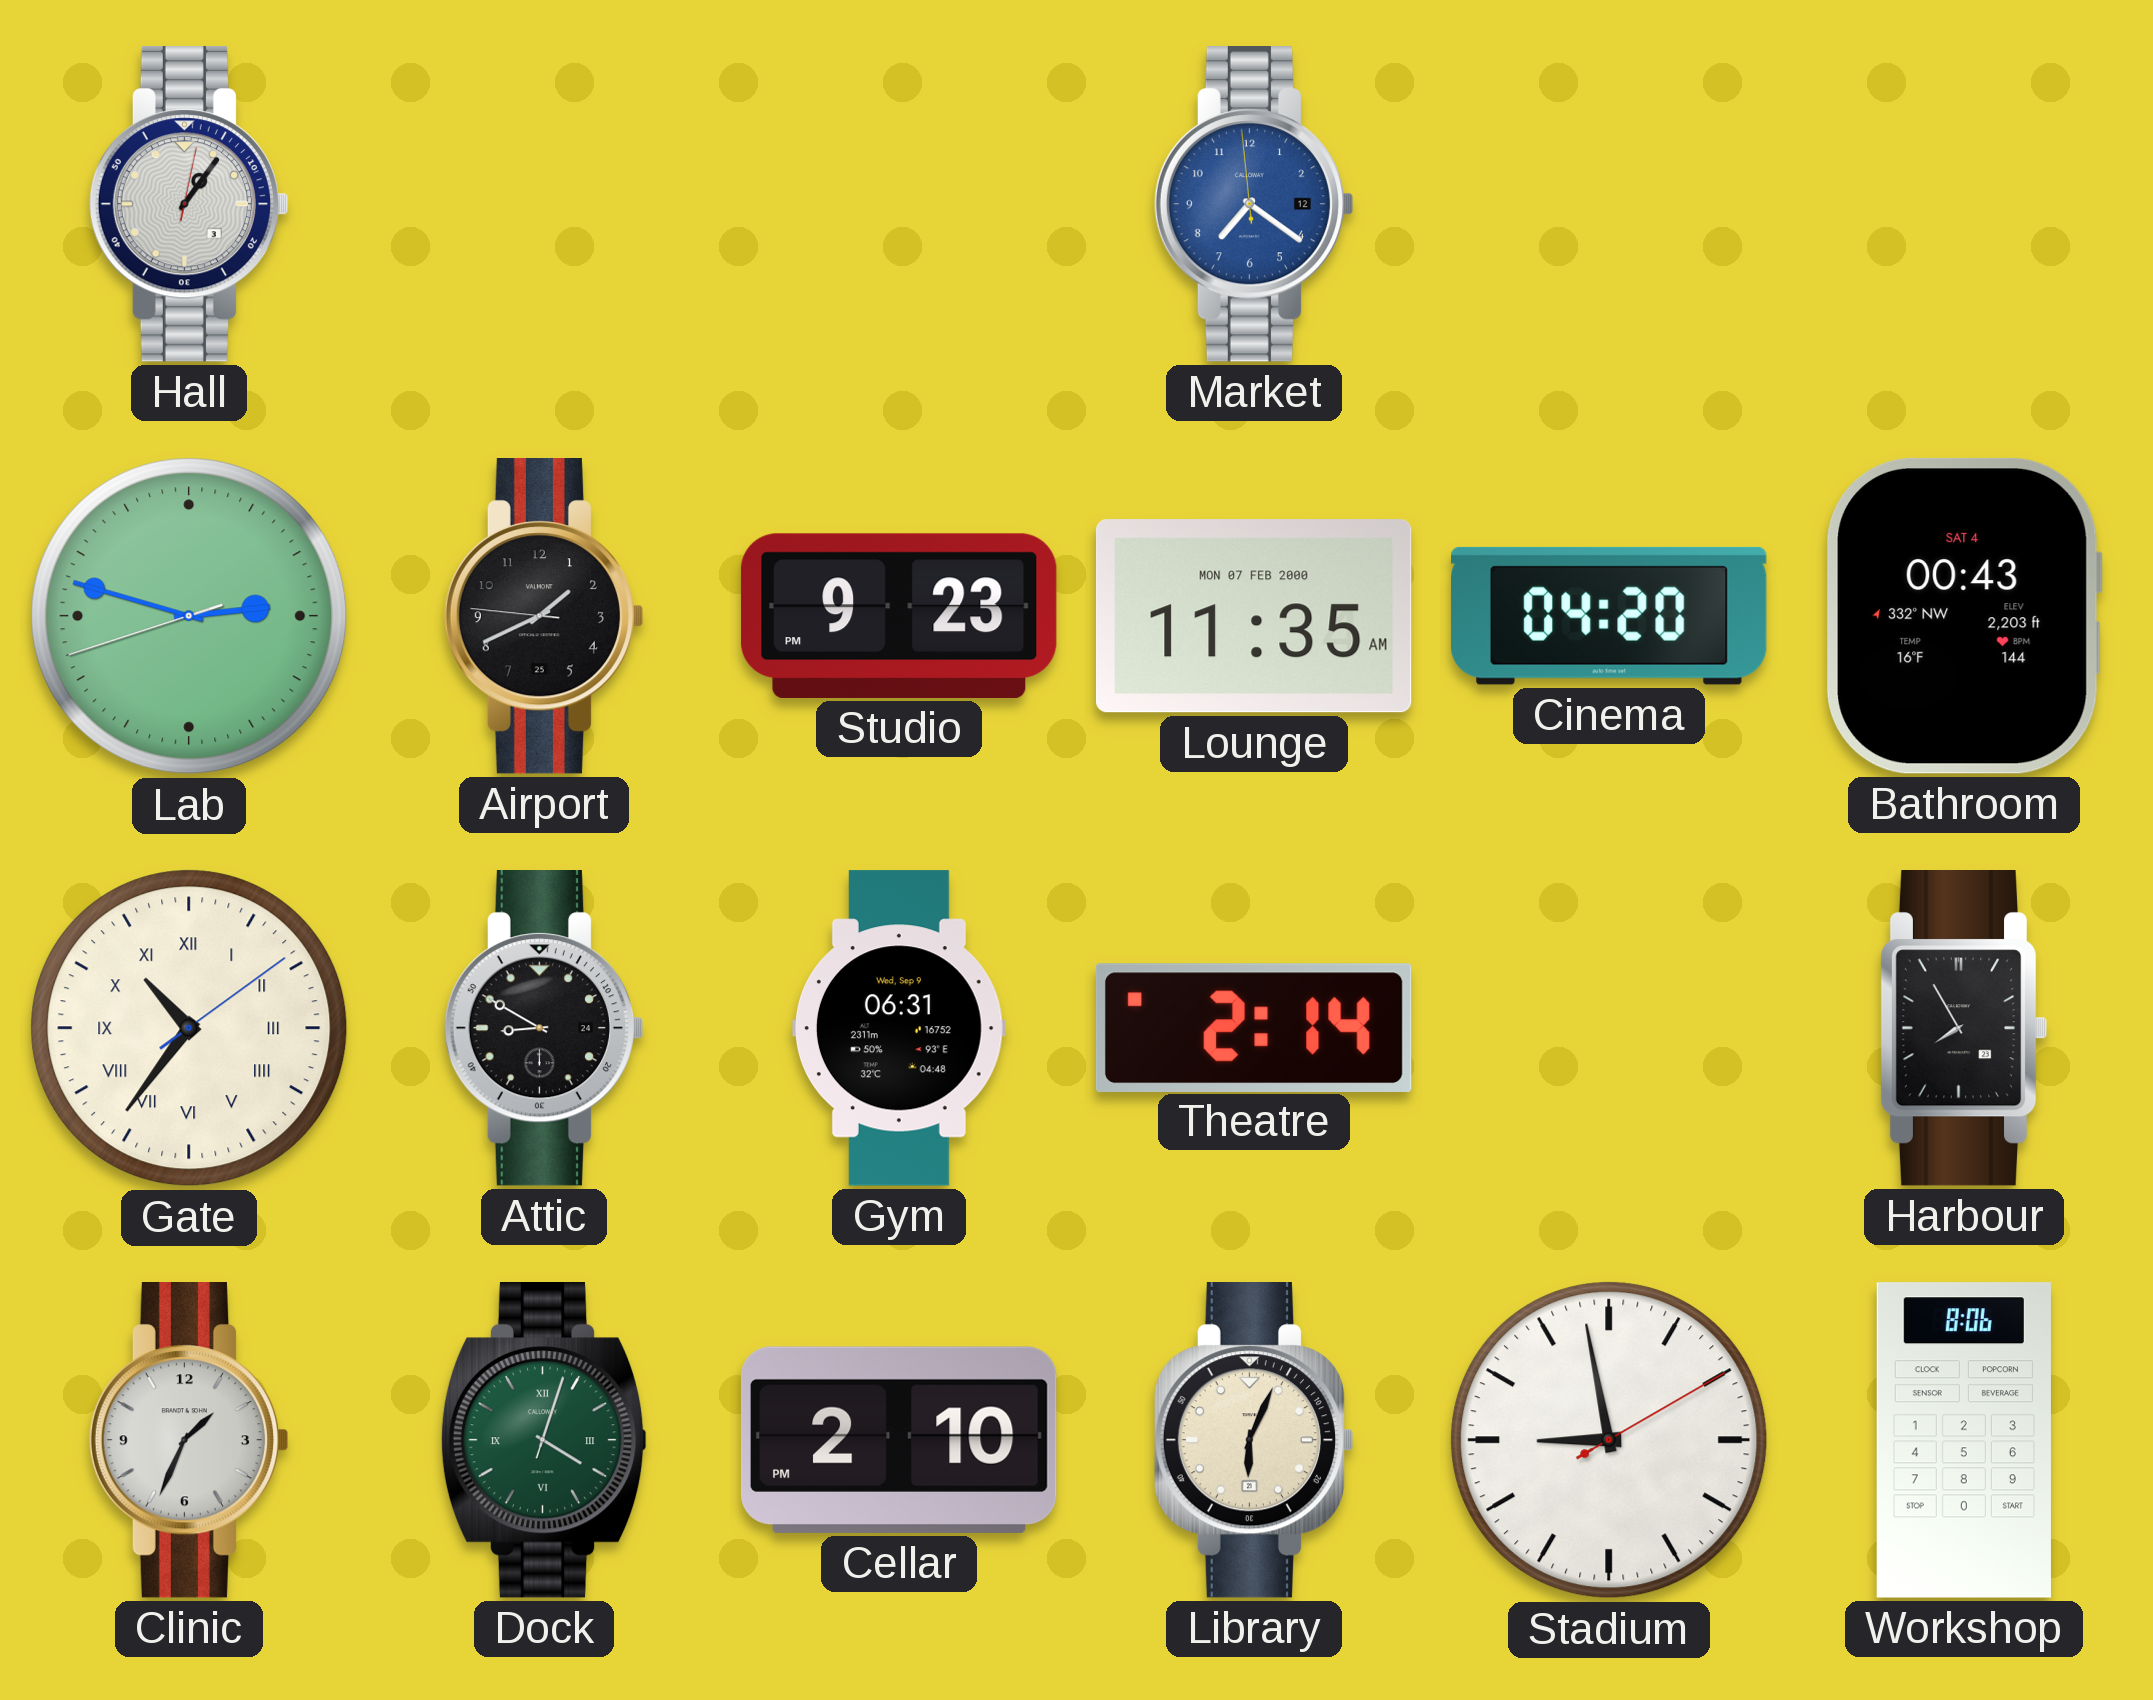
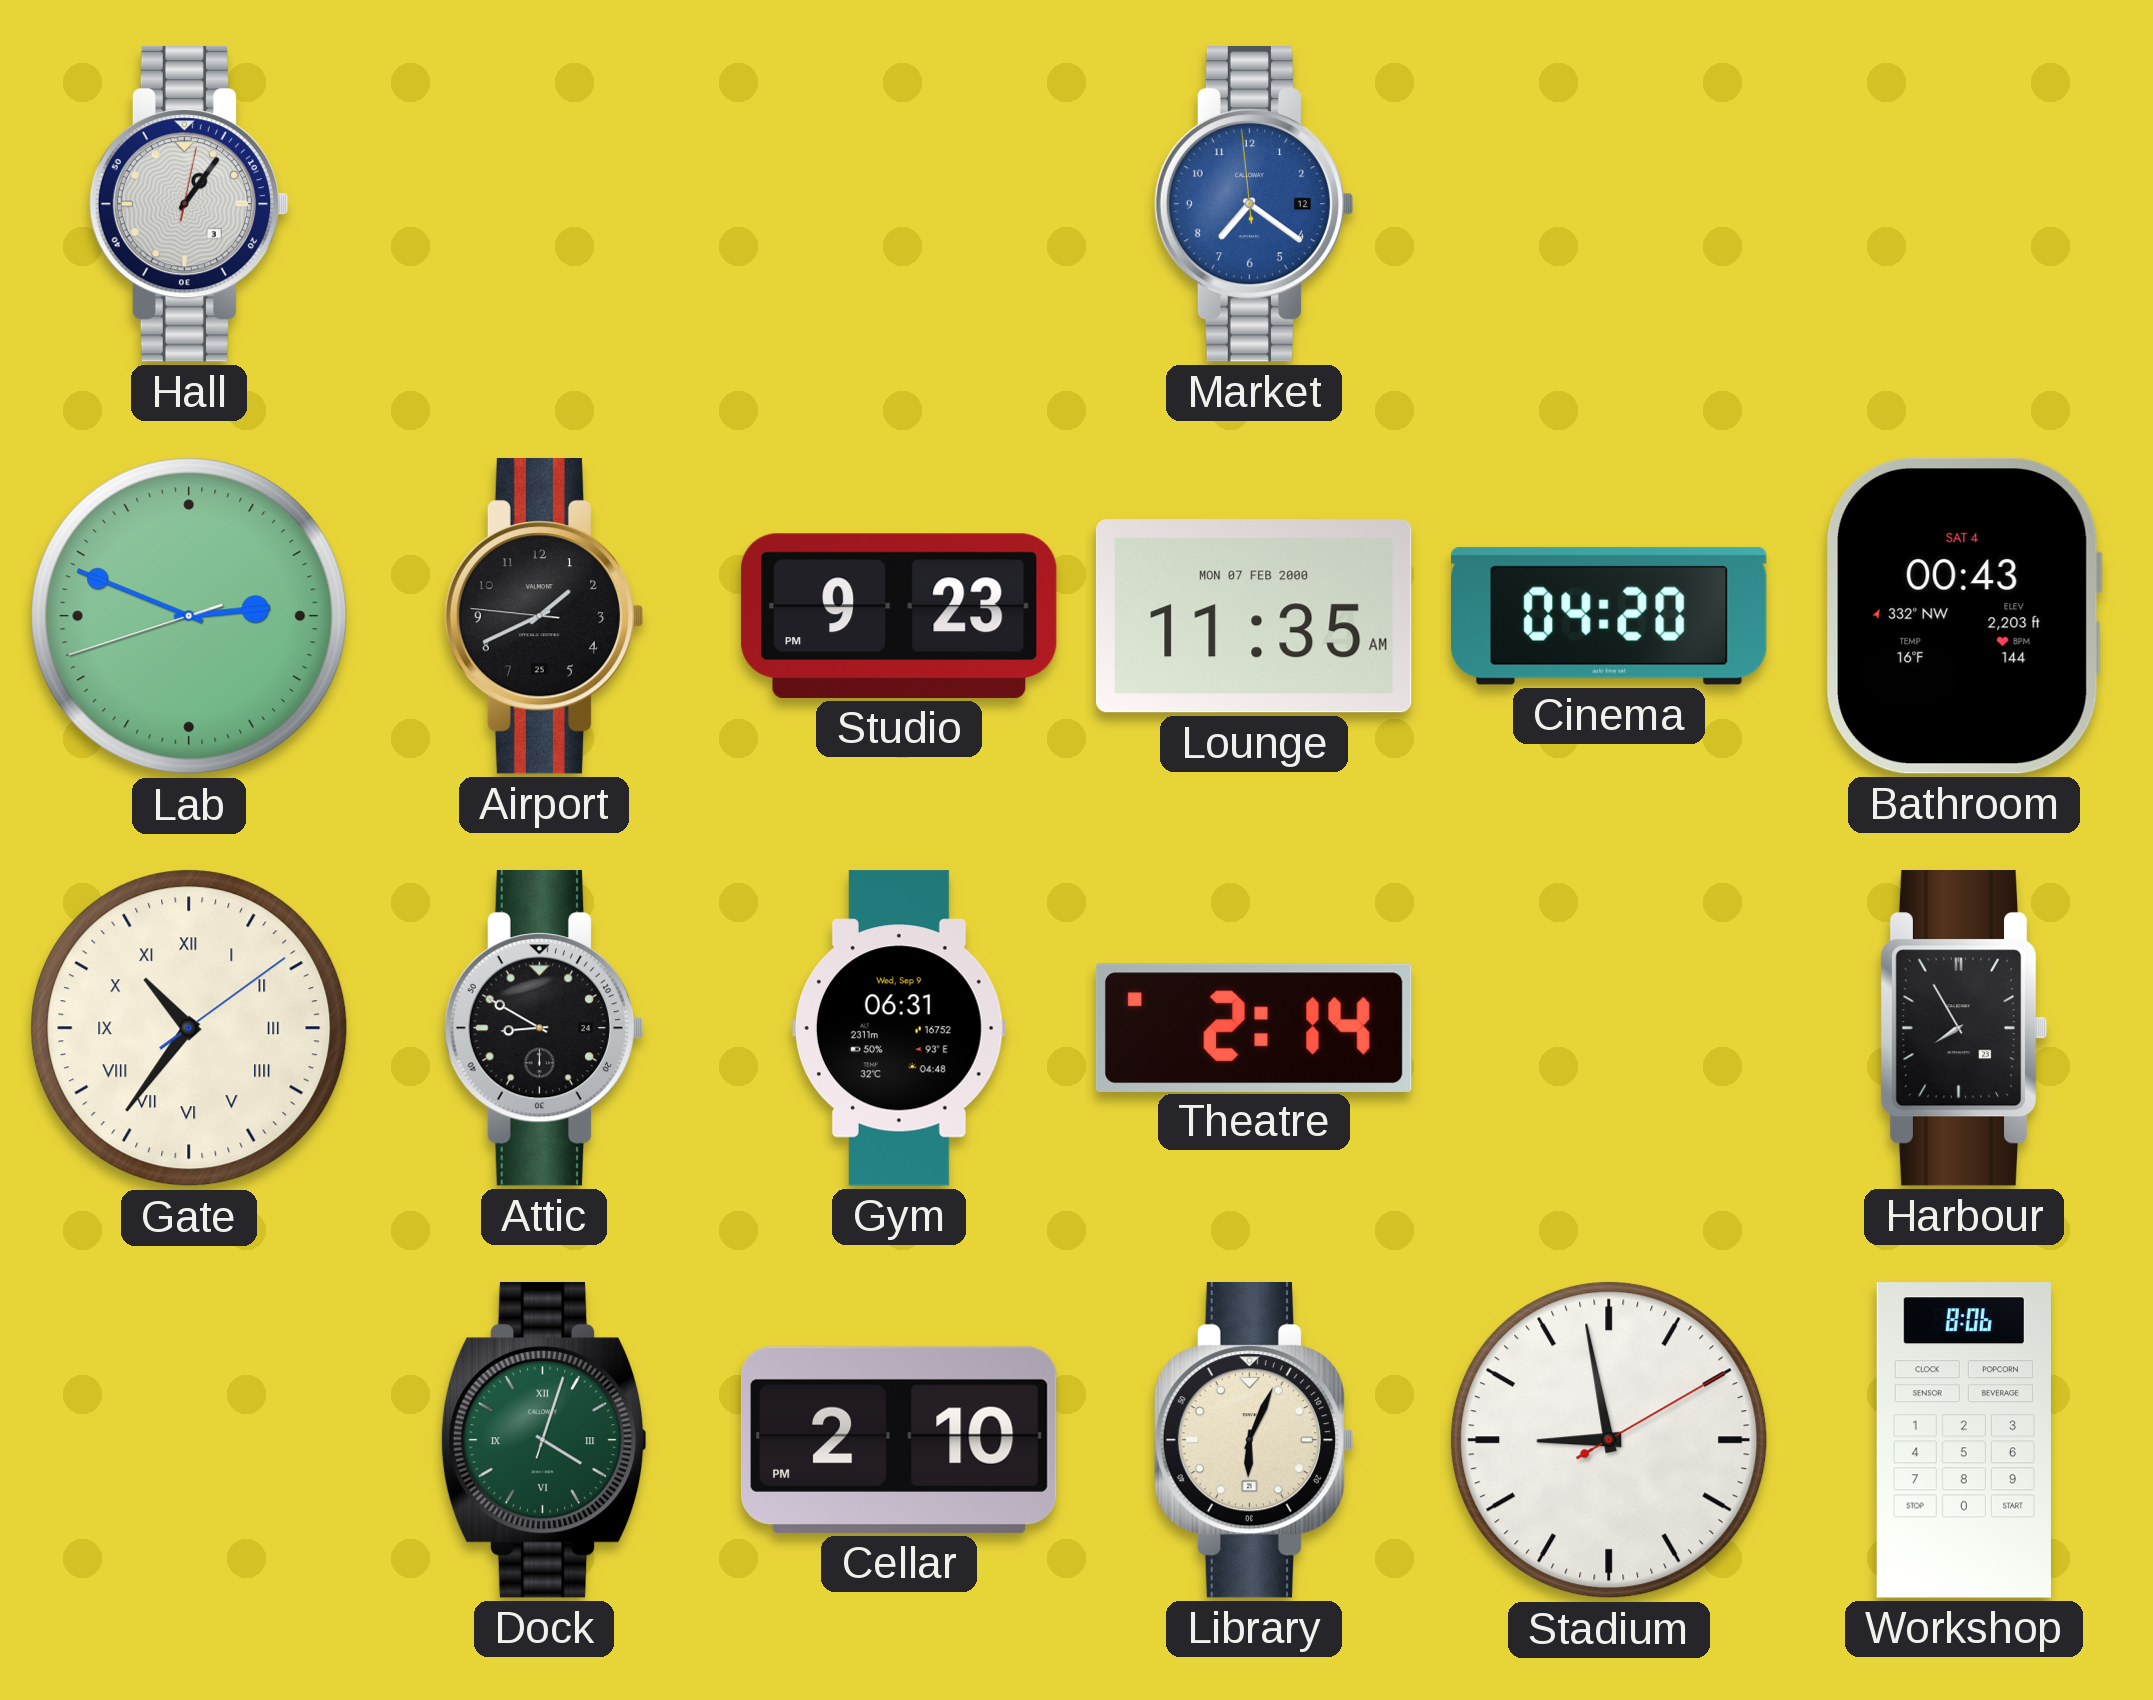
Lab: 2:47 -> 2:48 (189, 616)
Clinic: 1:34 -> none (188, 1441)
